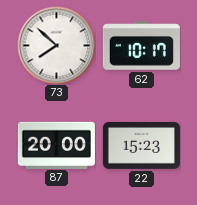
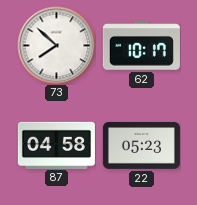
87: 20:00 -> 04:58 (56, 145)
22: 15:23 -> 05:23 (141, 146)
